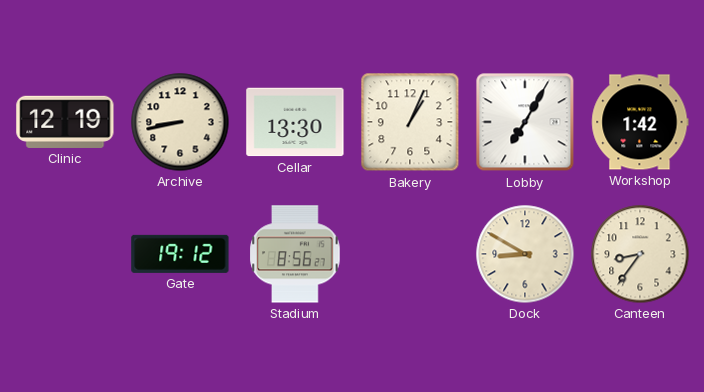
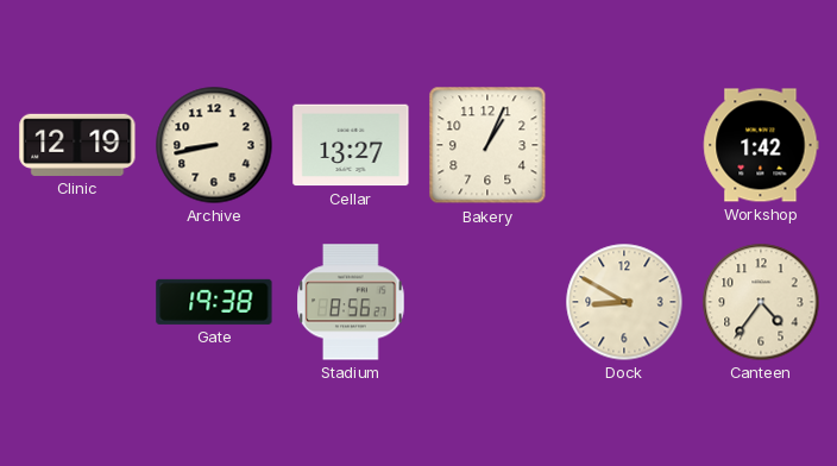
Cellar: 13:30 -> 13:27 (351, 145)
Lobby: 7:05 -> none (525, 122)
Gate: 19:12 -> 19:38 (214, 302)
Canteen: 8:36 -> 4:36 (761, 302)
